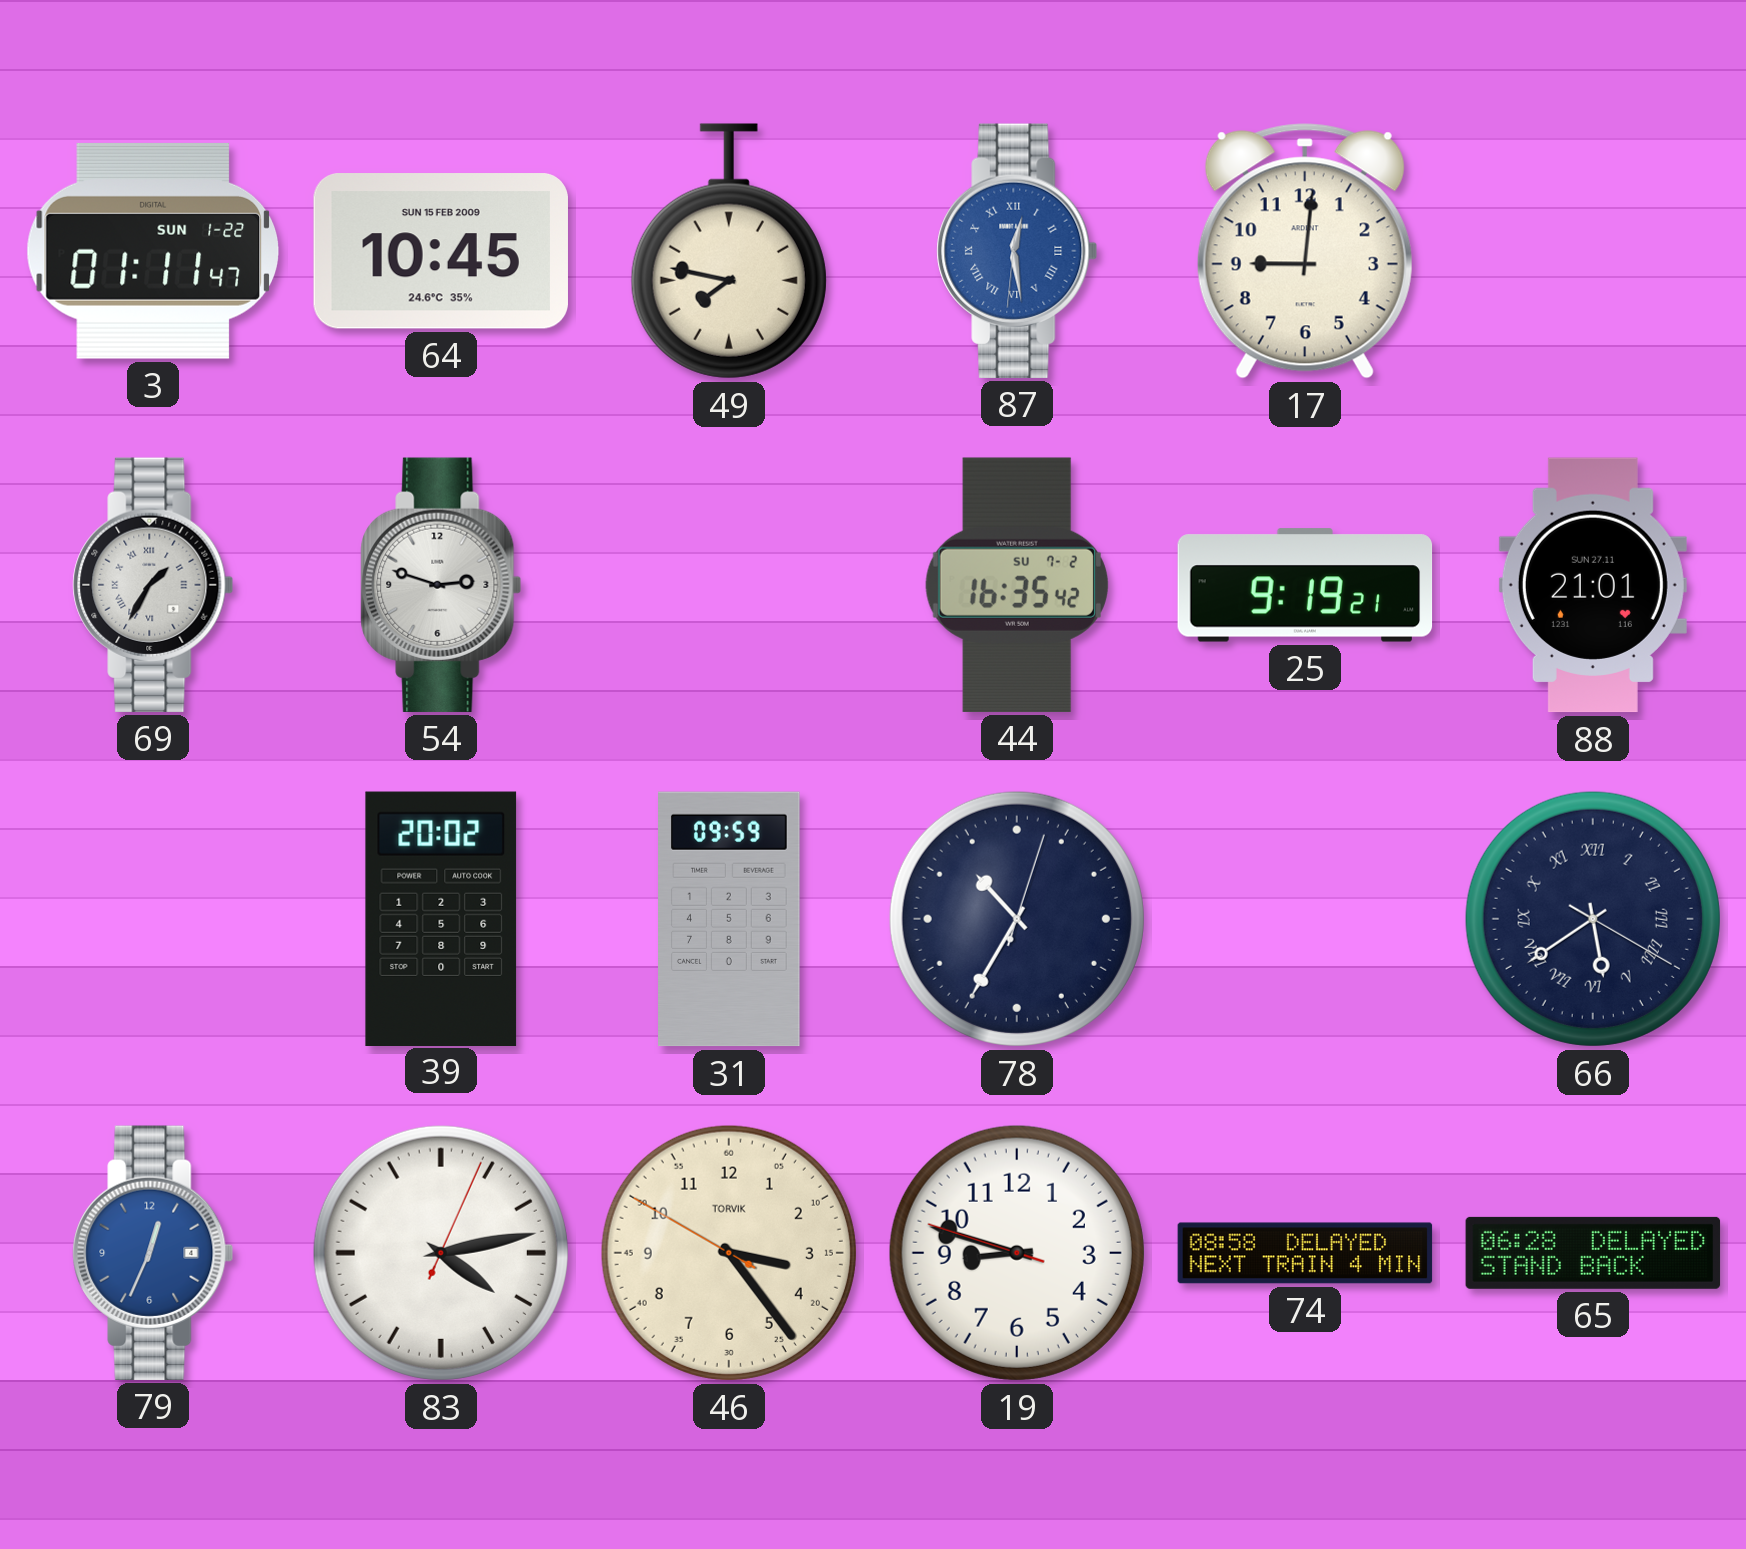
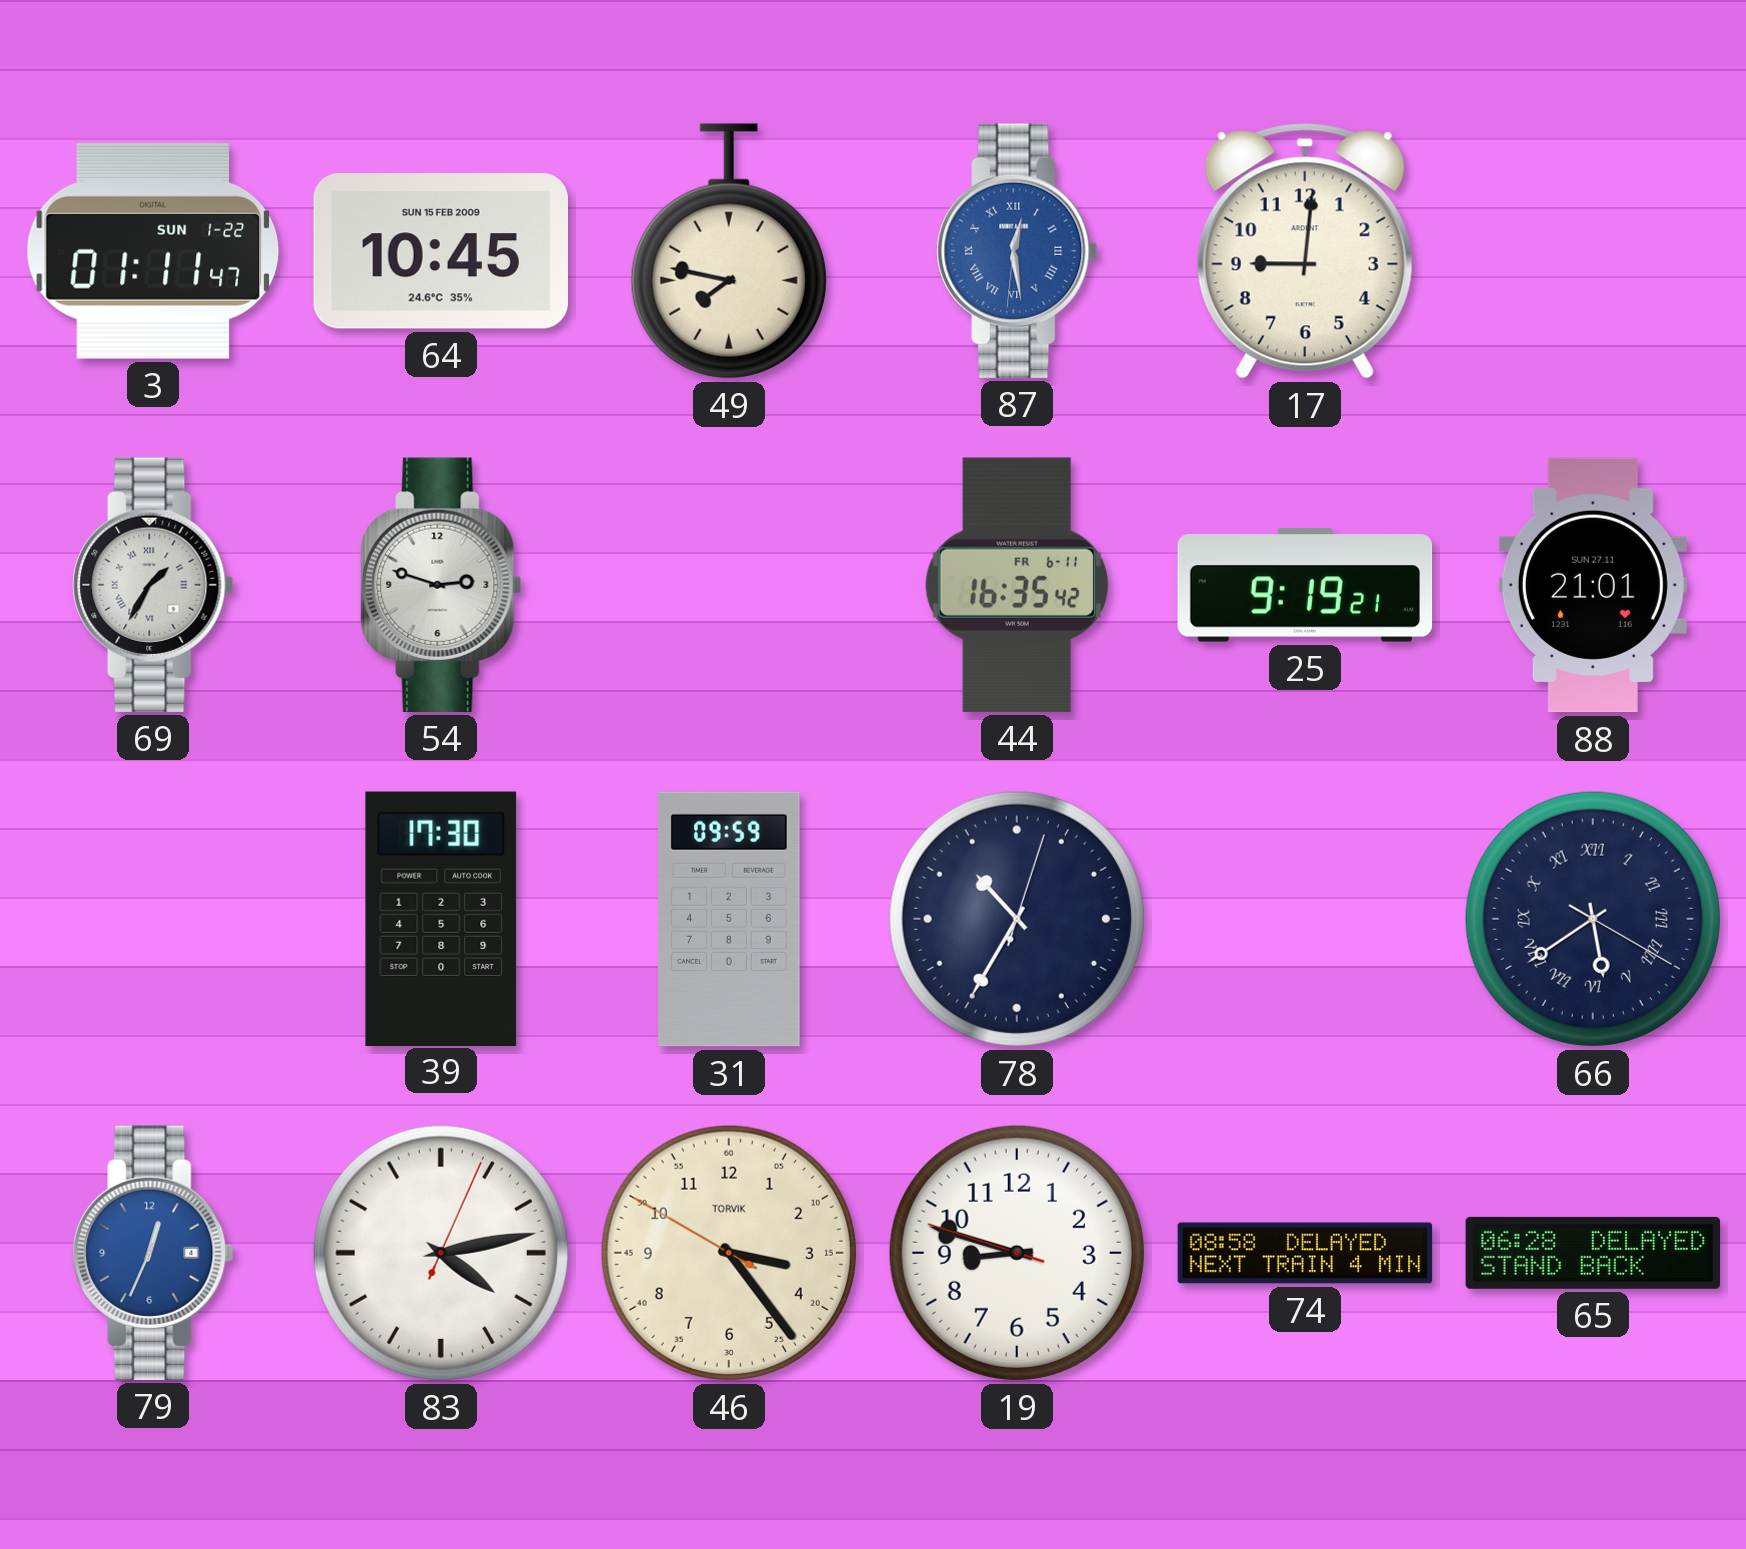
44 date: SU 7-2 -> FR 6-11 (1017, 585)
39: 20:02 -> 17:30 (441, 918)
